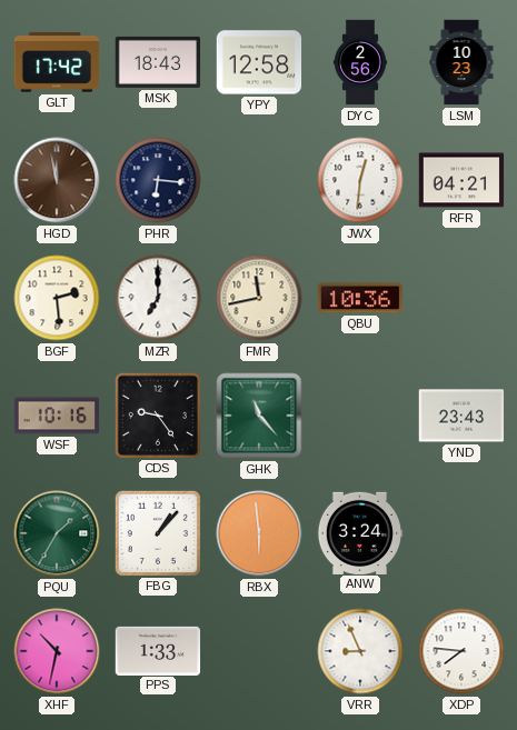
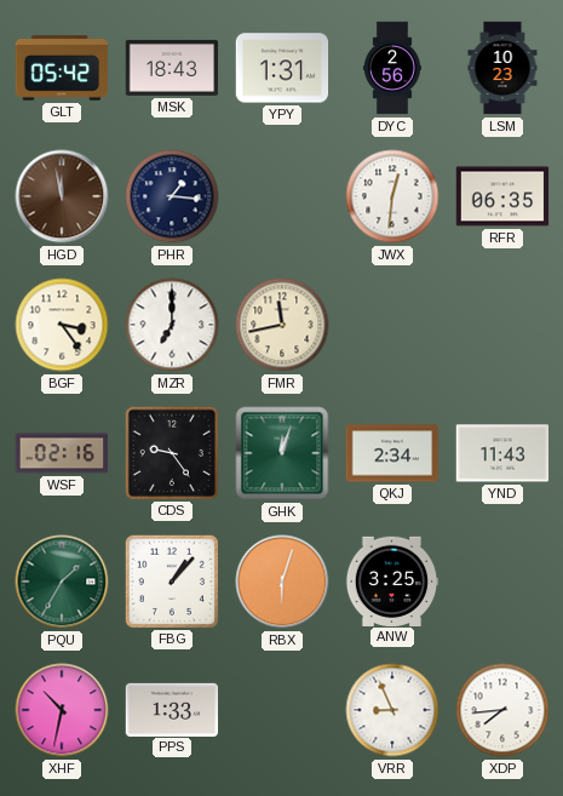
GLT: 17:42 -> 05:42 (62, 68)
YPY: 12:58 -> 1:31 (282, 68)
PHR: 6:16 -> 1:16 (172, 196)
RFR: 04:21 -> 06:35 (502, 196)
BGF: 2:29 -> 3:24 (62, 325)
QBU: 10:36 -> none (360, 298)
WSF: 10:16 -> 02:16 (62, 453)
GHK: 11:23 -> 12:03 (282, 453)
QKJ: none -> 2:34 (392, 453)
YND: 23:43 -> 11:43 (502, 453)
RBX: 5:59 -> 6:03 (282, 582)
ANW: 3:24 -> 3:25 (392, 580)
XDP: 7:46 -> 7:44 (502, 710)
